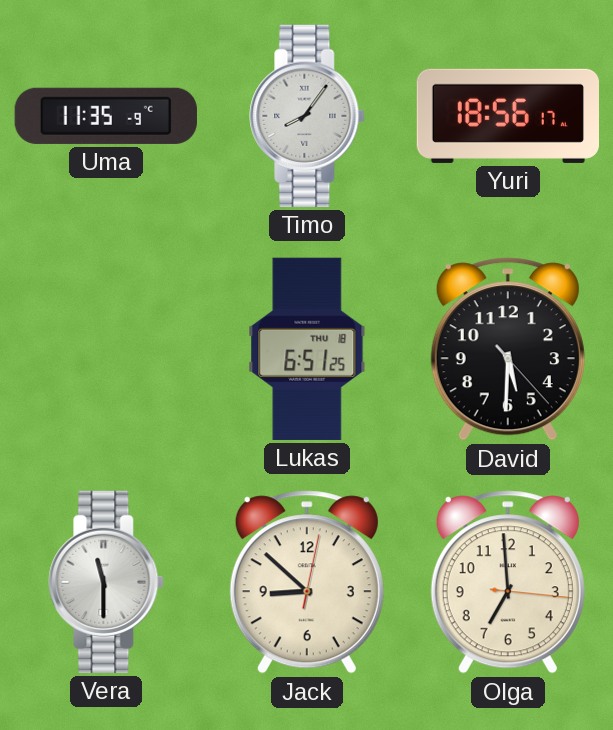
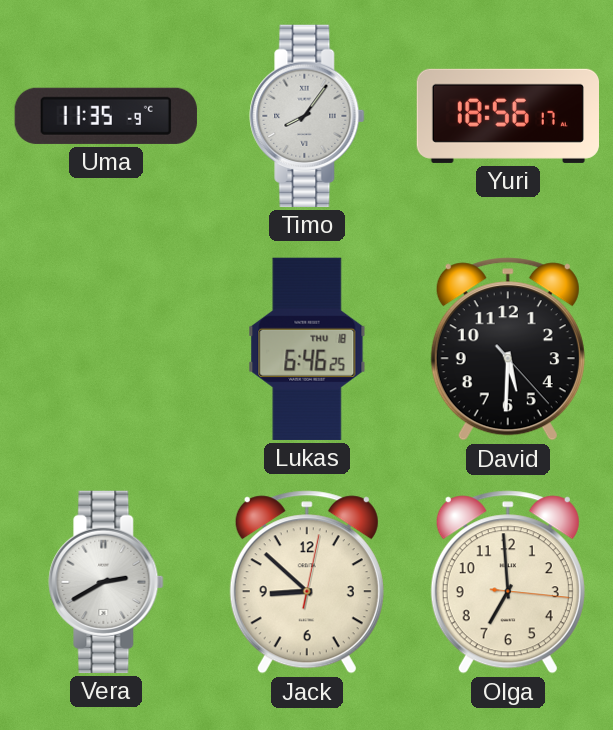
Lukas: 6:51 -> 6:46 (307, 349)
Vera: 11:30 -> 2:40 (106, 582)
